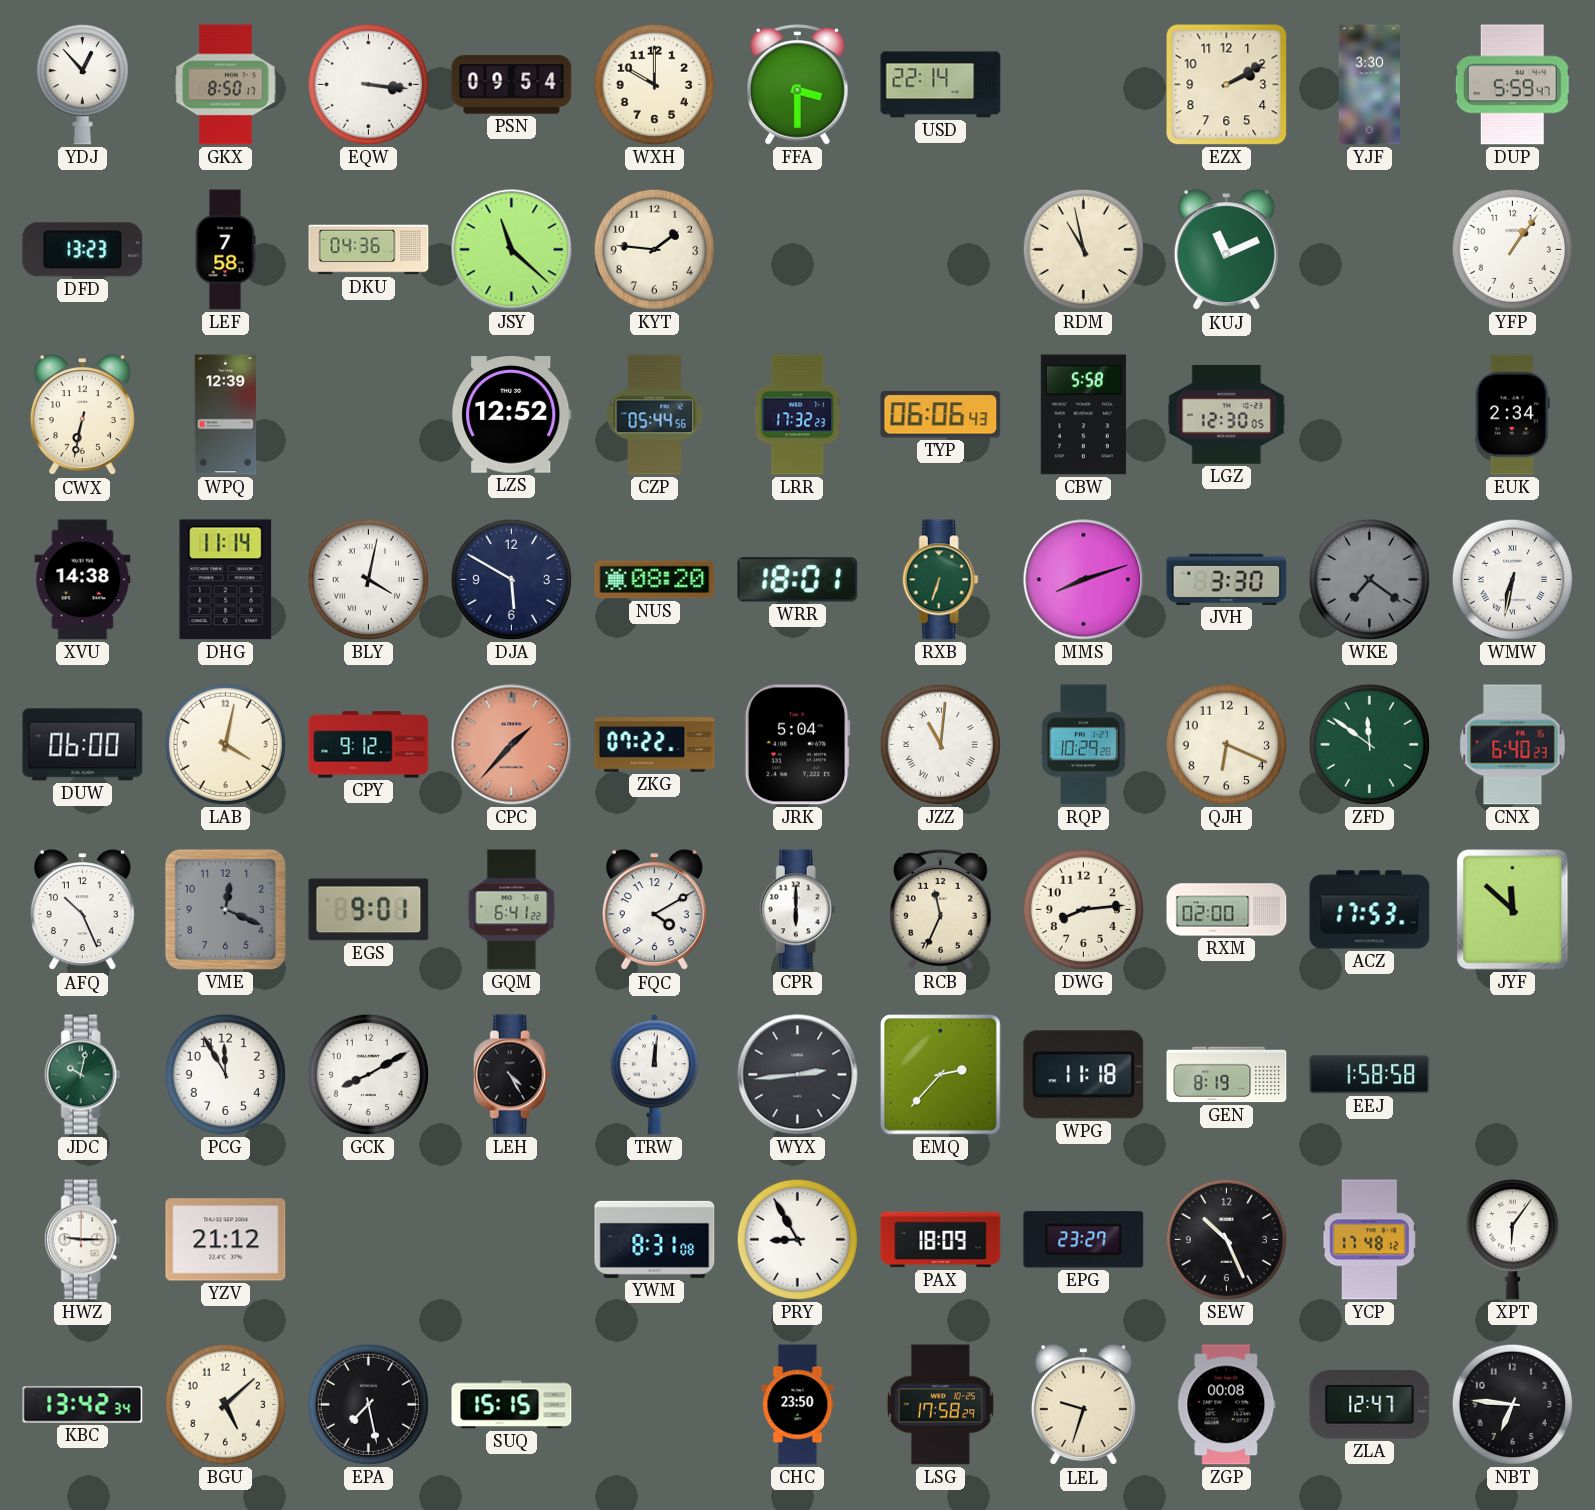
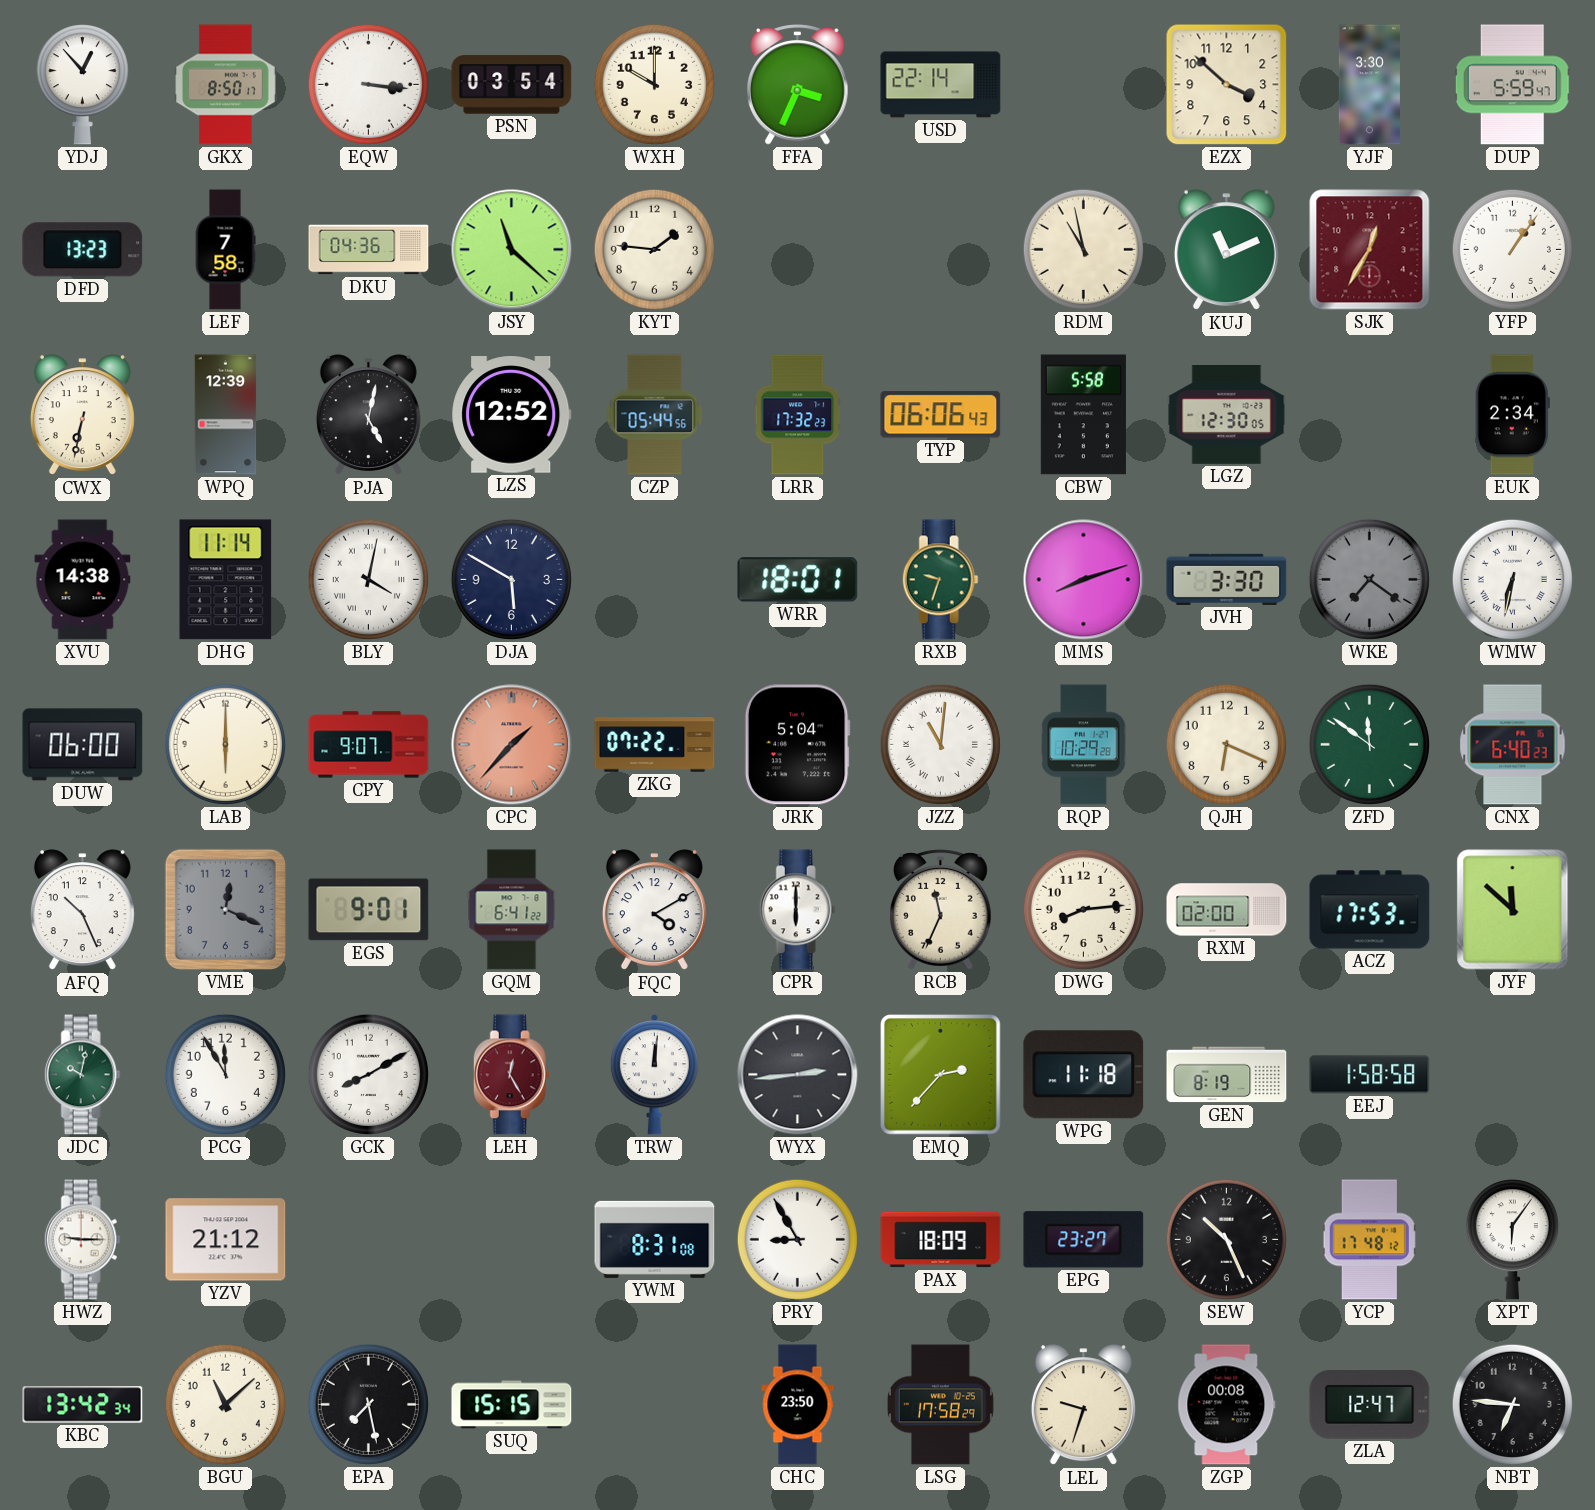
PSN: 09:54 -> 03:54 (512, 85)
FFA: 3:30 -> 3:34 (798, 85)
EZX: 2:10 -> 3:52 (1227, 85)
SJK: none -> 12:35 (1370, 250)
PJA: none -> 5:02 (368, 415)
NUS: 08:20 -> none (655, 580)
RXB: 6:33 -> 9:33 (940, 580)
LAB: 4:02 -> 6:00 (225, 744)
CPY: 9:12 -> 9:07 (369, 745)
LEH: 4:25 -> 12:25 (511, 1075)
LEH dial: black -> burgundy (511, 1075)
BGU: 5:08 -> 11:08 (225, 1404)
